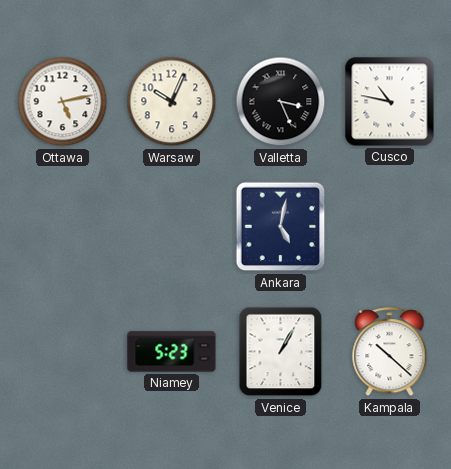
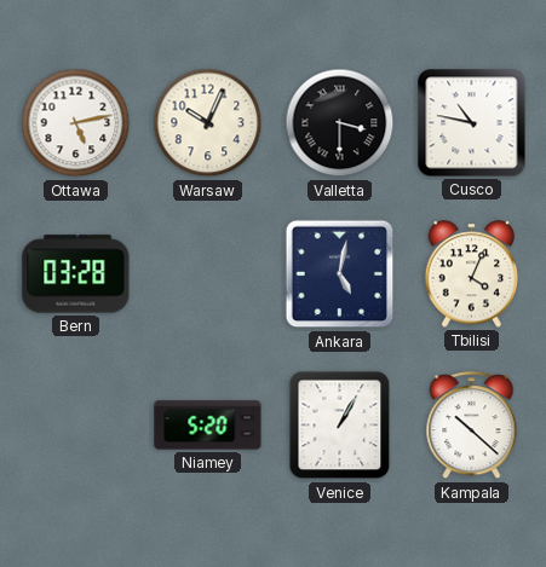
Valletta: 3:26 -> 3:30 (340, 123)
Bern: none -> 03:28 (76, 274)
Tbilisi: none -> 4:04 (472, 274)
Niamey: 5:23 -> 5:20 (208, 426)
